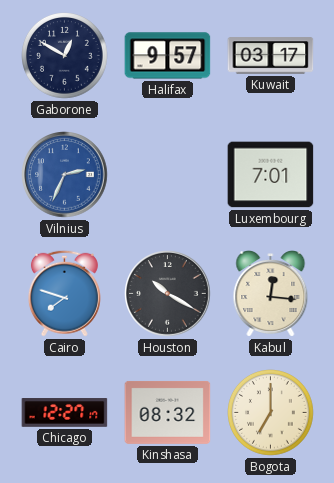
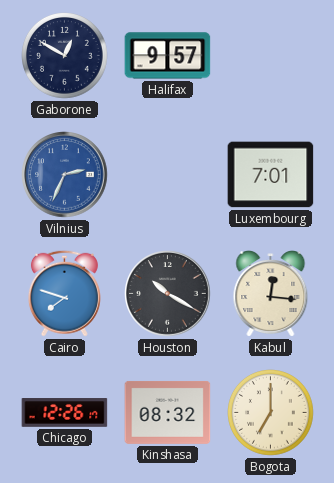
Kuwait: 03:17 -> none (271, 56)
Chicago: 12:27 -> 12:26 (65, 413)
